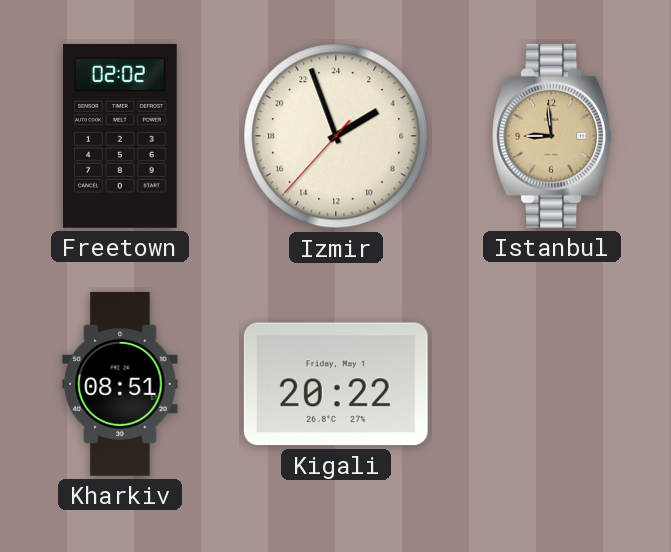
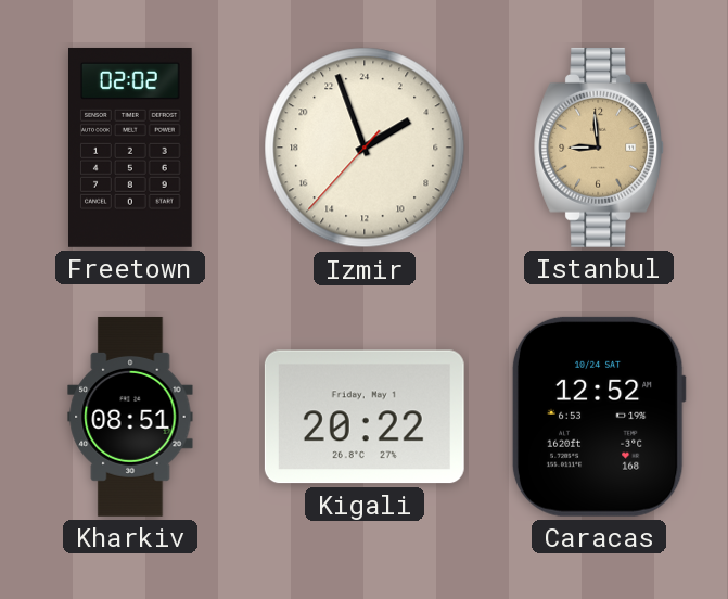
Caracas: none -> 12:52 (599, 417)
